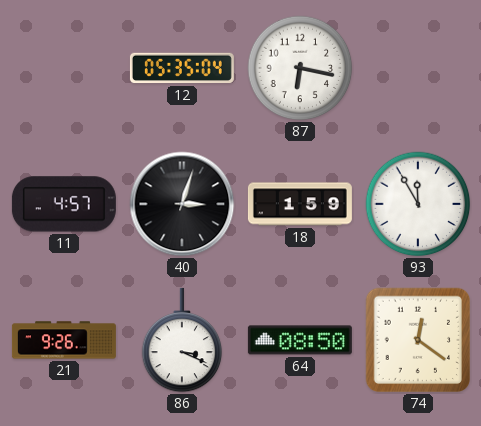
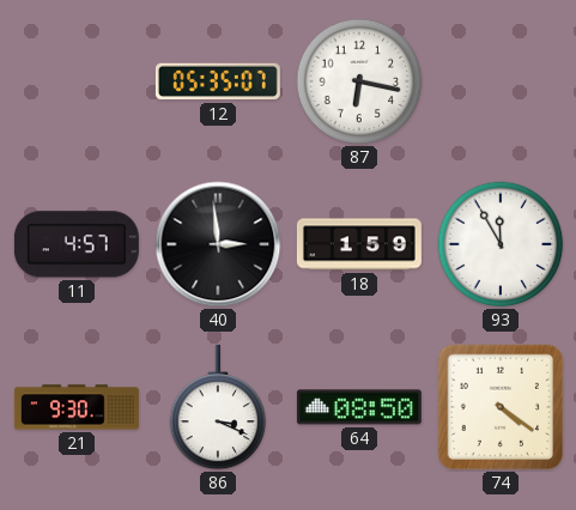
12: 05:35:04 -> 05:35:07 (218, 81)
40: 3:03 -> 2:59 (218, 244)
21: 9:26 -> 9:30 (77, 407)
74: 12:21 -> 4:21 (501, 407)
